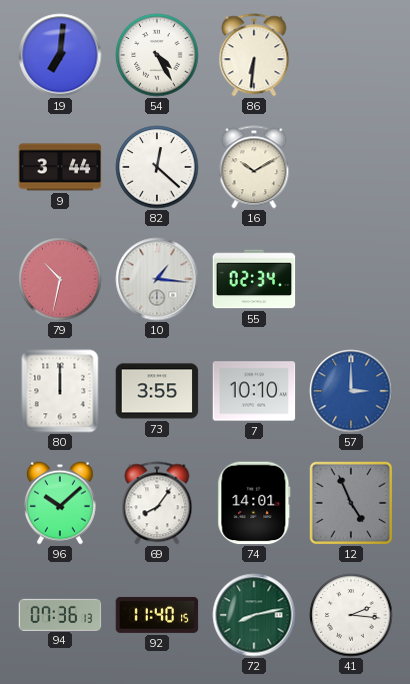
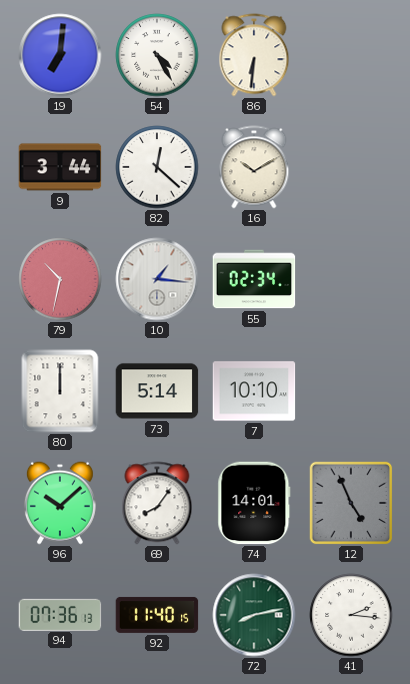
73: 3:55 -> 5:14 (157, 391)
57: 3:00 -> none (351, 391)
